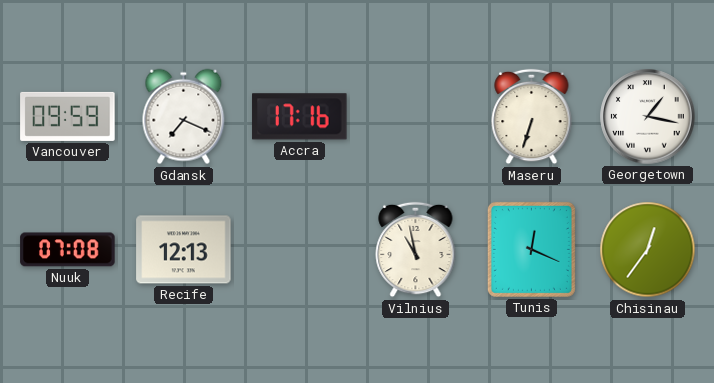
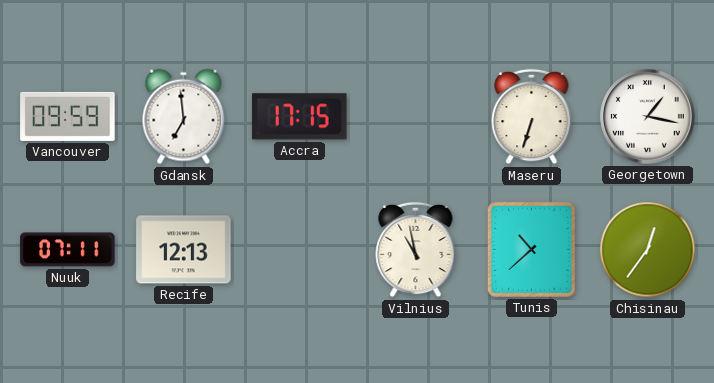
Gdansk: 7:19 -> 6:59 (184, 117)
Accra: 17:16 -> 17:15 (300, 117)
Nuuk: 07:08 -> 07:11 (68, 250)
Tunis: 12:19 -> 10:38 (531, 249)
